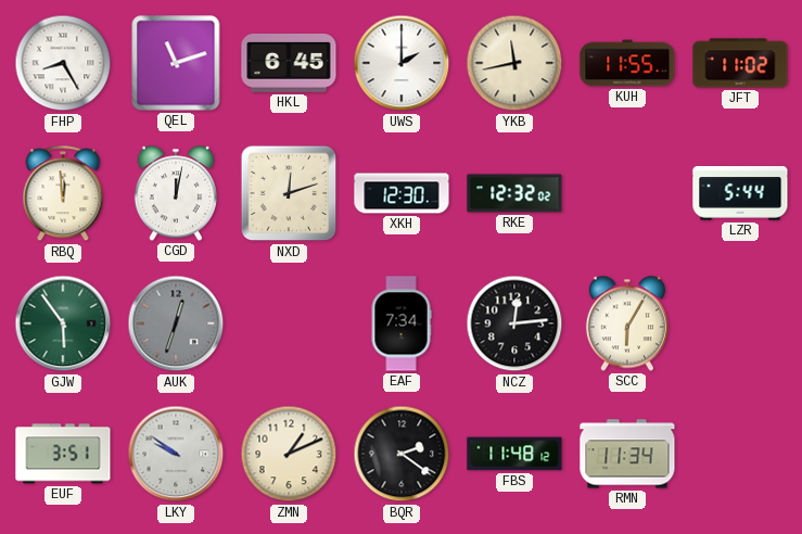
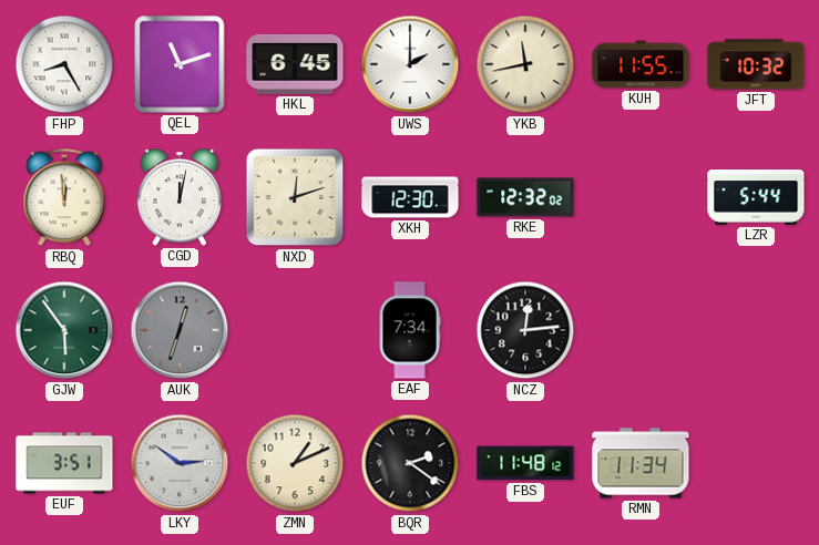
JFT: 11:02 -> 10:32 (756, 64)
SCC: 6:05 -> none (627, 323)
LKY: 9:51 -> 2:51 (180, 463)
